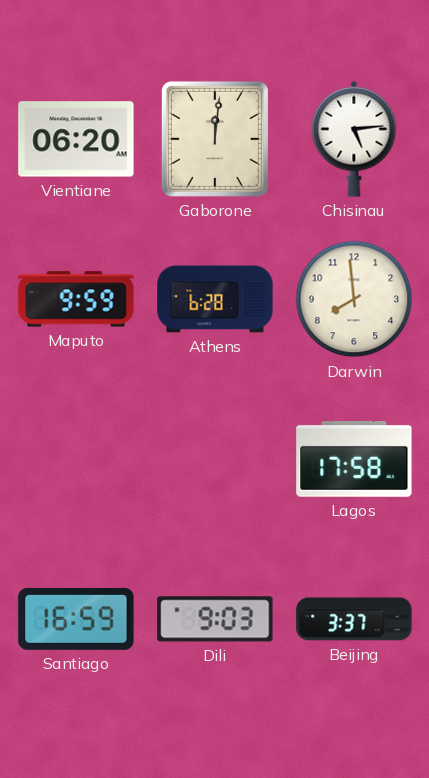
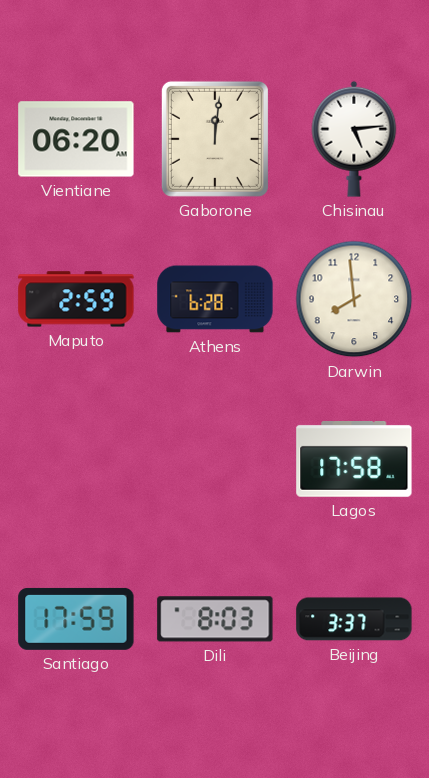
Maputo: 9:59 -> 2:59 (76, 299)
Santiago: 16:59 -> 17:59 (76, 619)
Dili: 9:03 -> 8:03 (215, 619)
